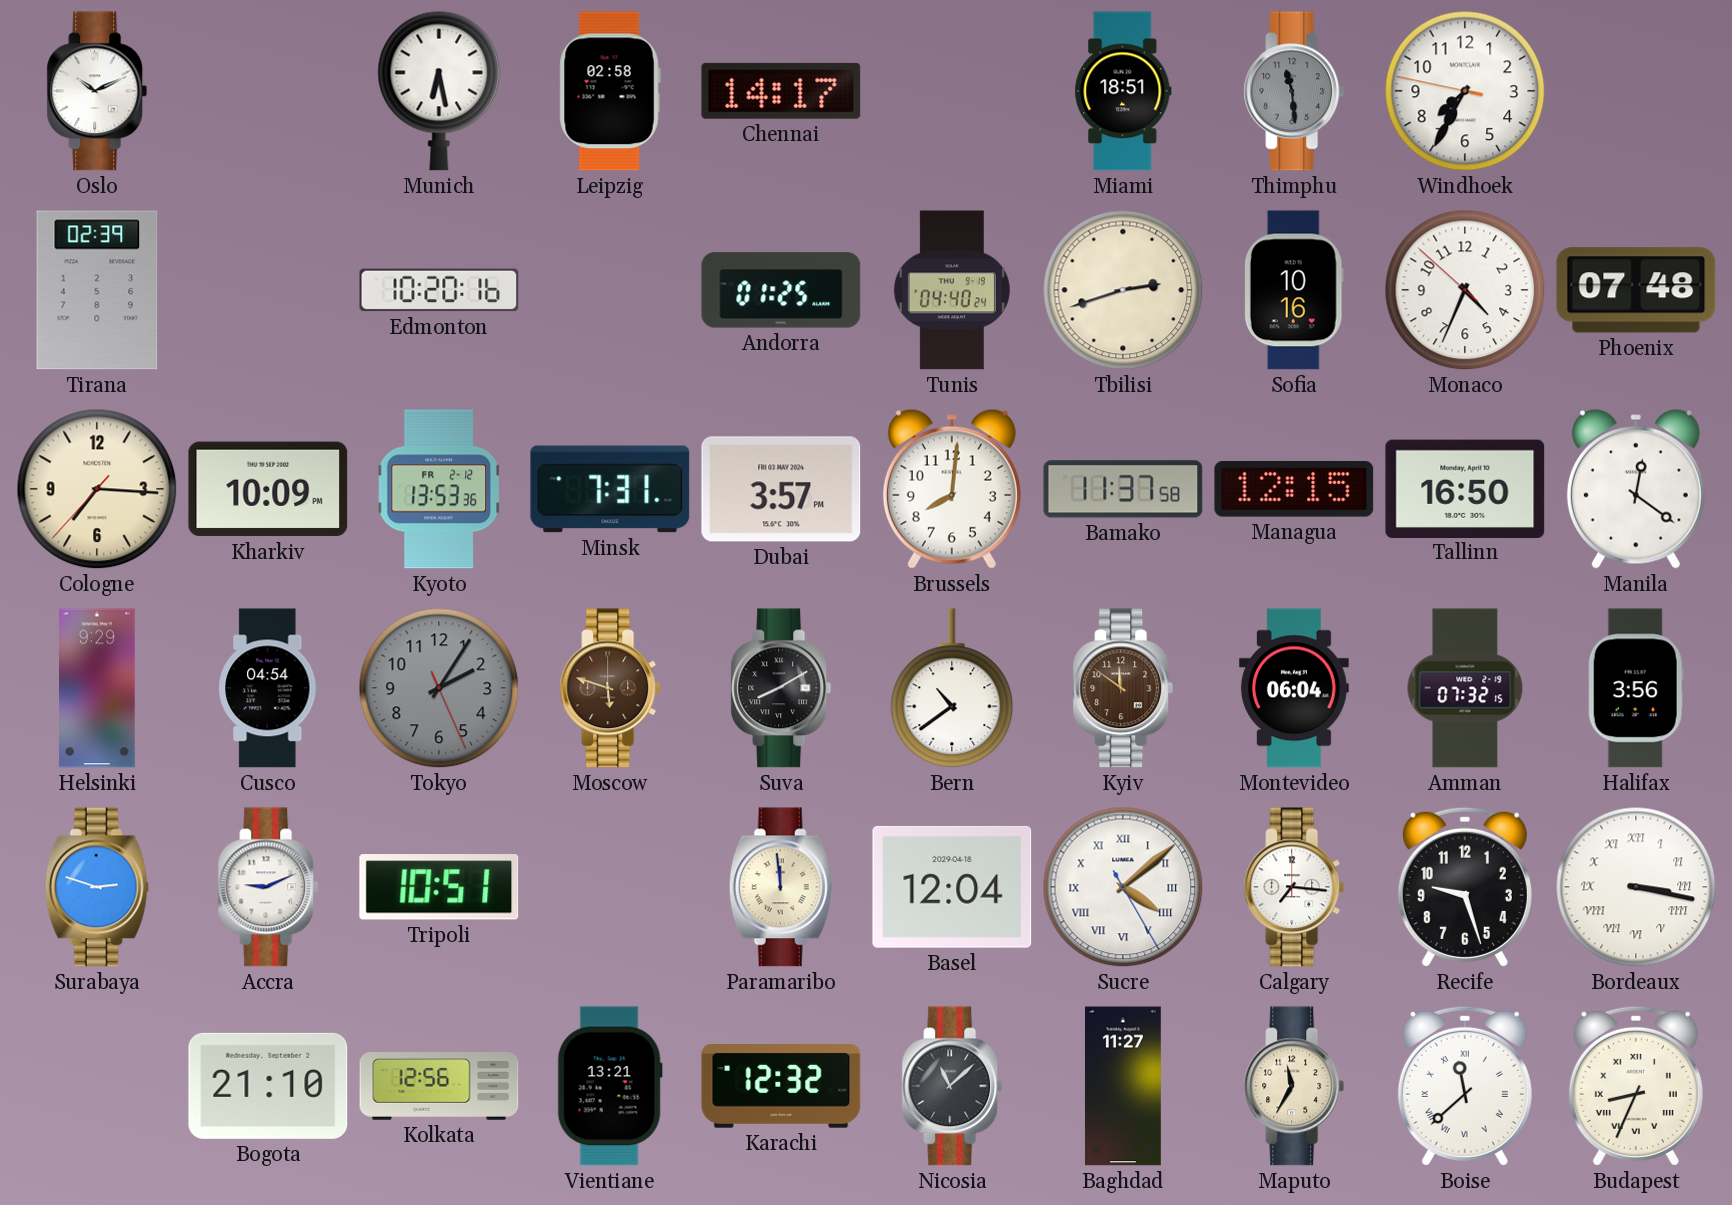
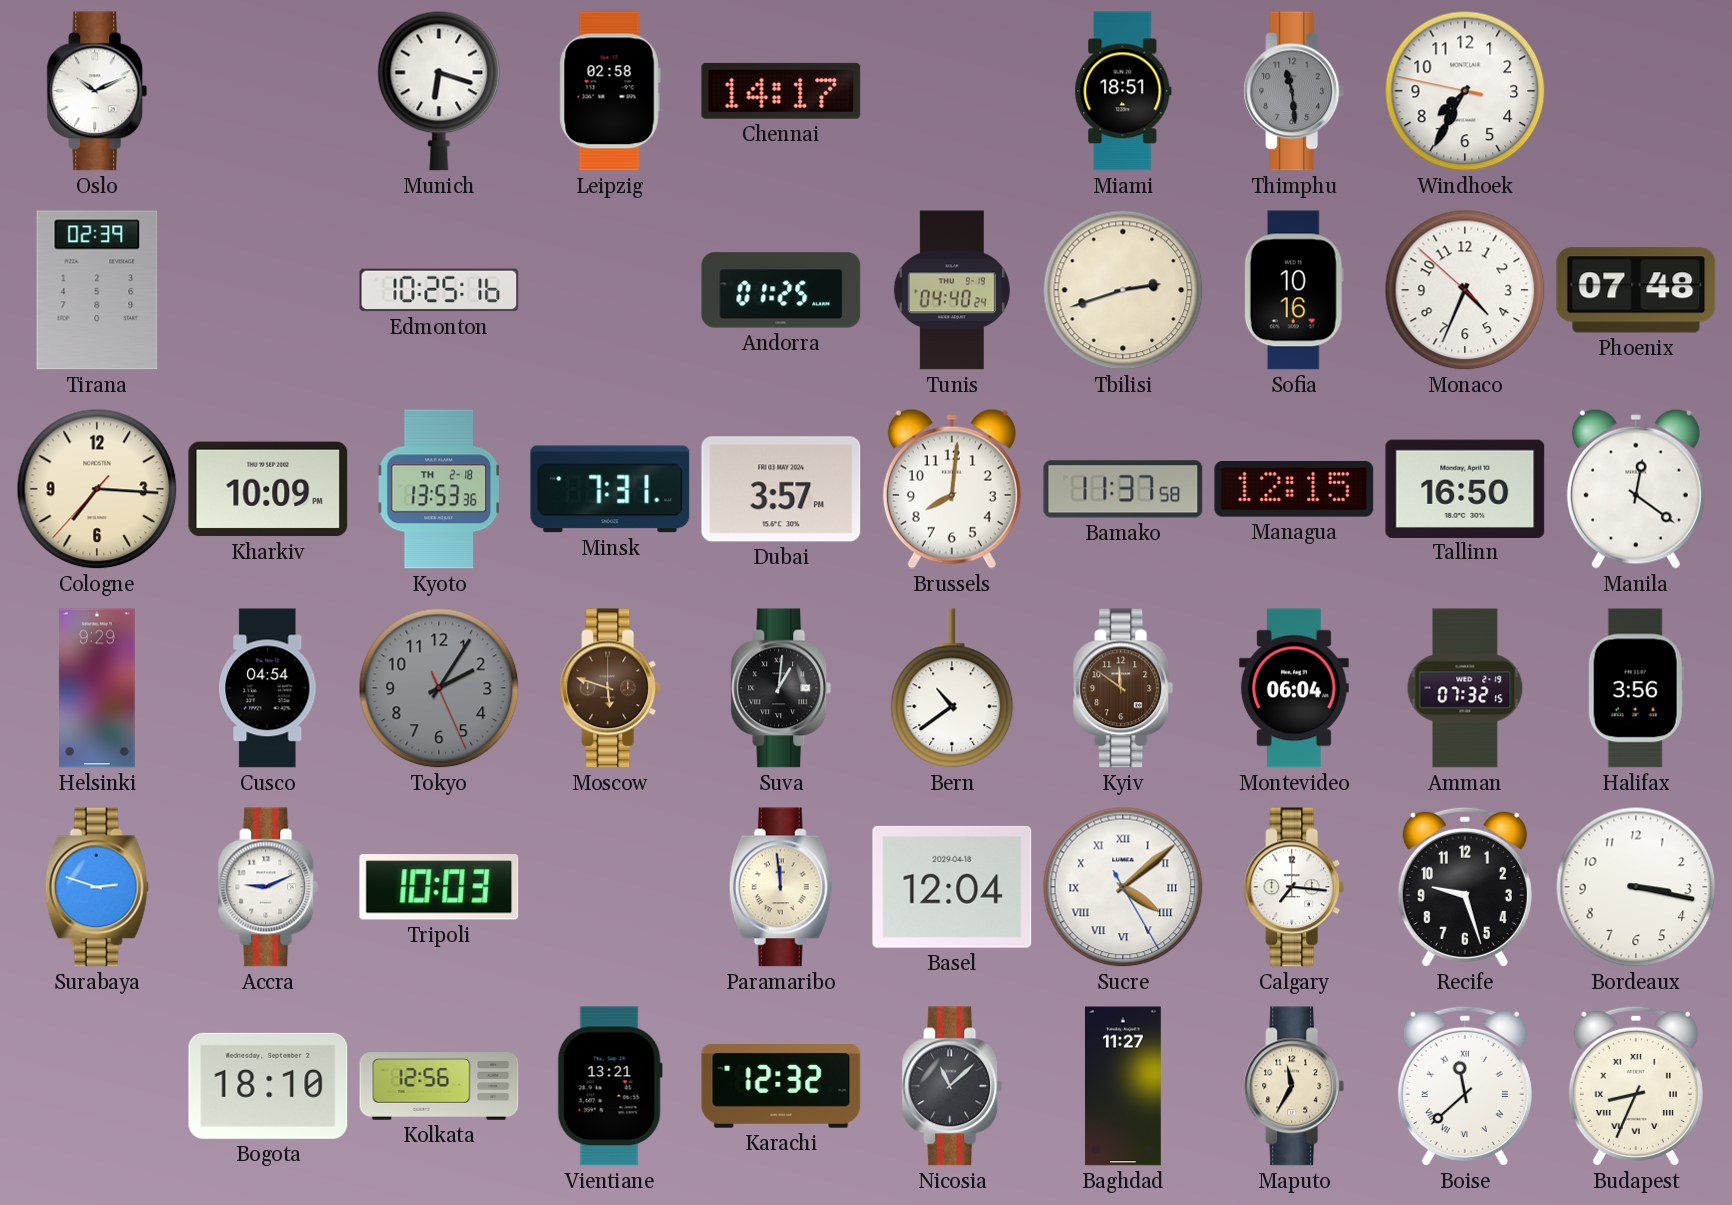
Munich: 6:28 -> 6:18 (439, 91)
Edmonton: 10:20 -> 10:25 (439, 290)
Kyoto date: FR 2-12 -> TH 2-18 (438, 489)
Suva: 8:10 -> 1:01 (781, 688)
Tripoli: 10:51 -> 10:03 (439, 888)
Bordeaux numerals: Roman -> Arabic (1636, 887)
Bogota: 21:10 -> 18:10 (268, 1086)
